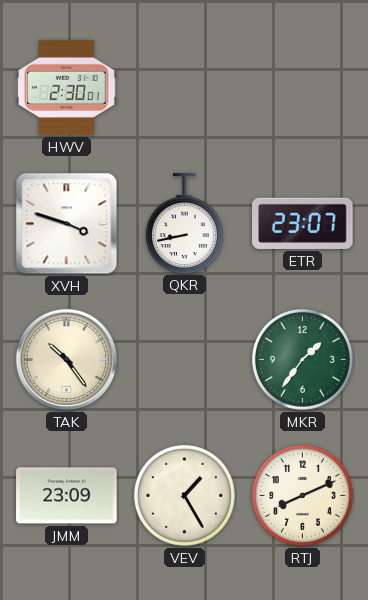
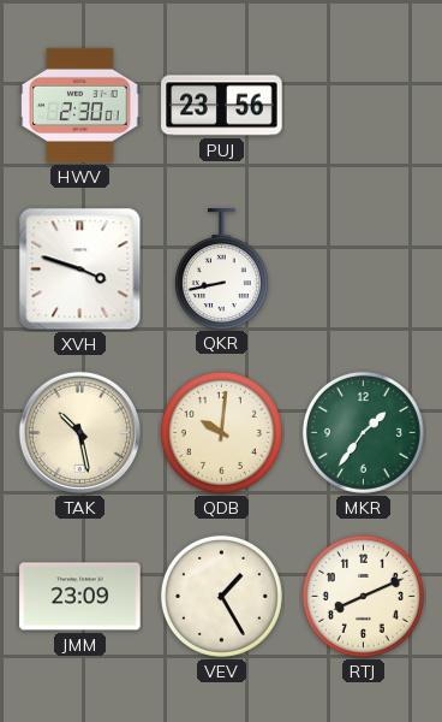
PUJ: none -> 23:56 (222, 106)
ETR: 23:07 -> none (303, 223)
TAK: 10:24 -> 10:28 (79, 432)
QDB: none -> 10:01 (221, 432)
